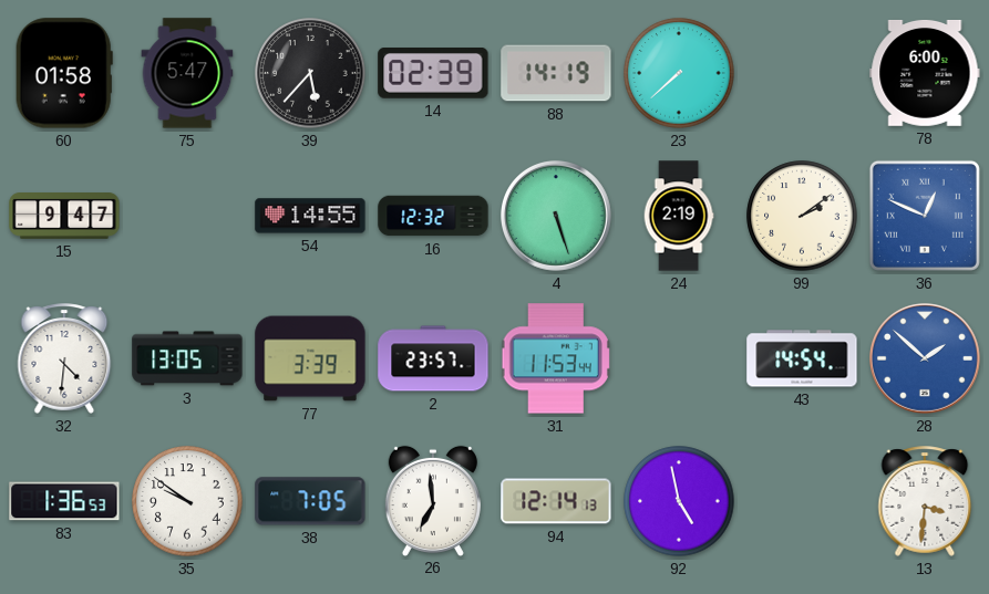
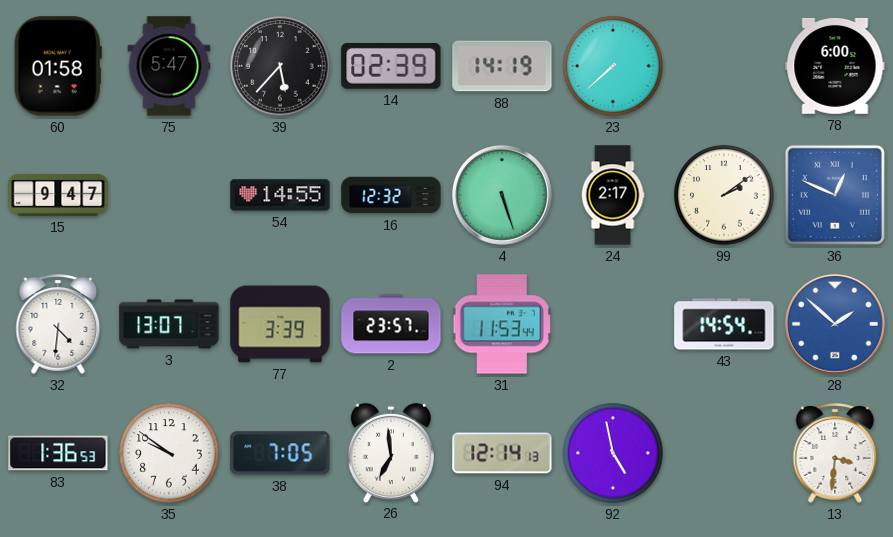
24: 2:19 -> 2:17 (613, 195)
3: 13:05 -> 13:07 (169, 324)
